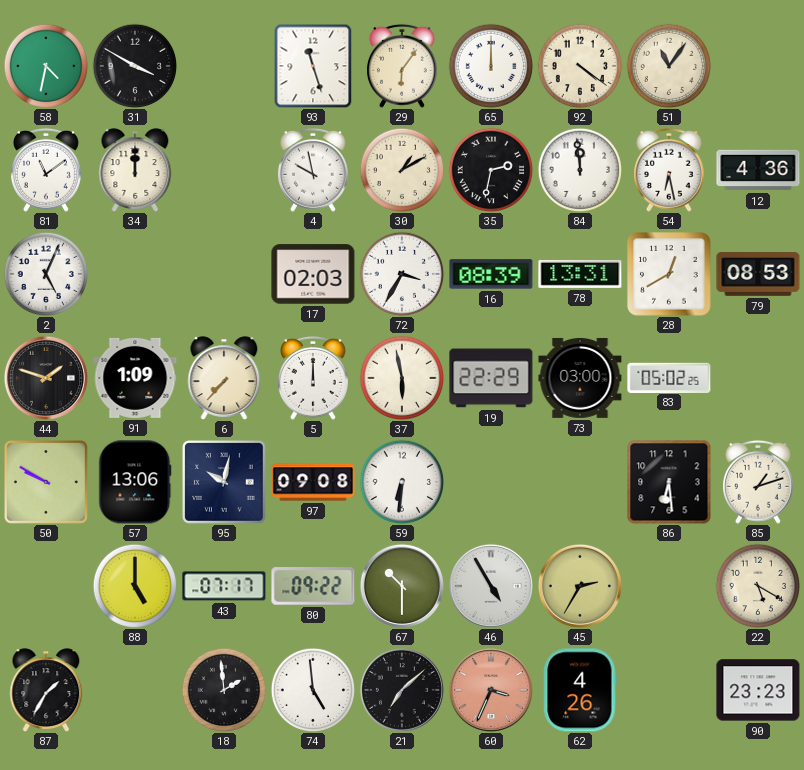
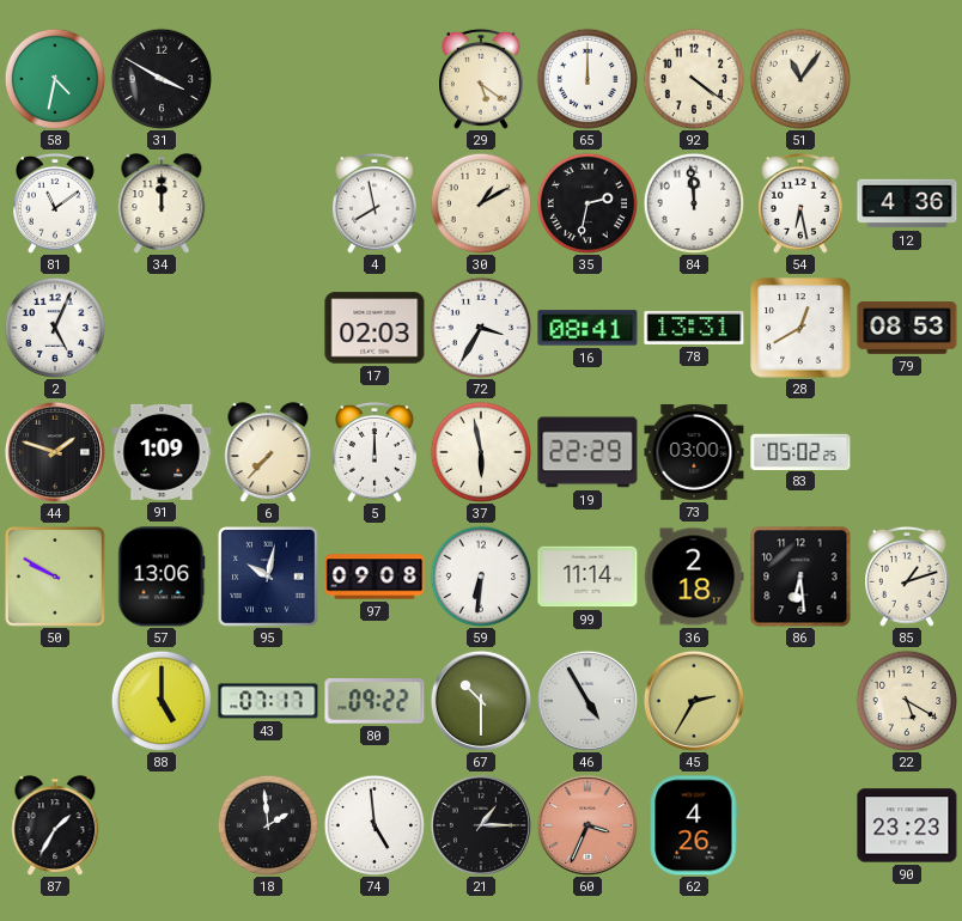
93: 11:27 -> none (313, 66)
29: 6:06 -> 5:21 (482, 79)
4: 9:58 -> 7:58 (376, 203)
16: 08:39 -> 08:41 (587, 328)
99: none -> 11:14 (587, 577)
36: none -> 2:18 (694, 577)
21: 7:08 -> 1:15 (481, 825)
